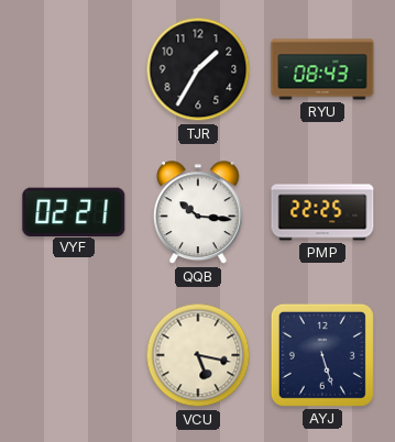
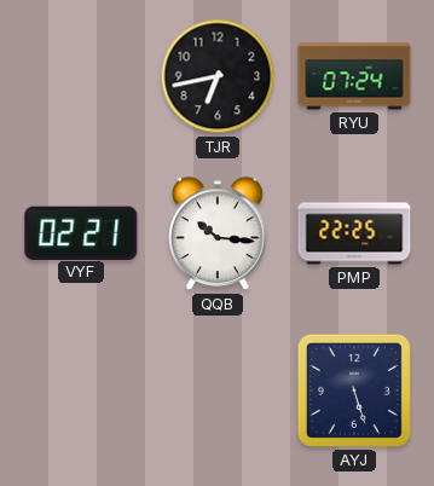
TJR: 1:35 -> 6:43 (218, 76)
RYU: 08:43 -> 07:24 (354, 76)
VCU: 5:17 -> none (198, 355)
